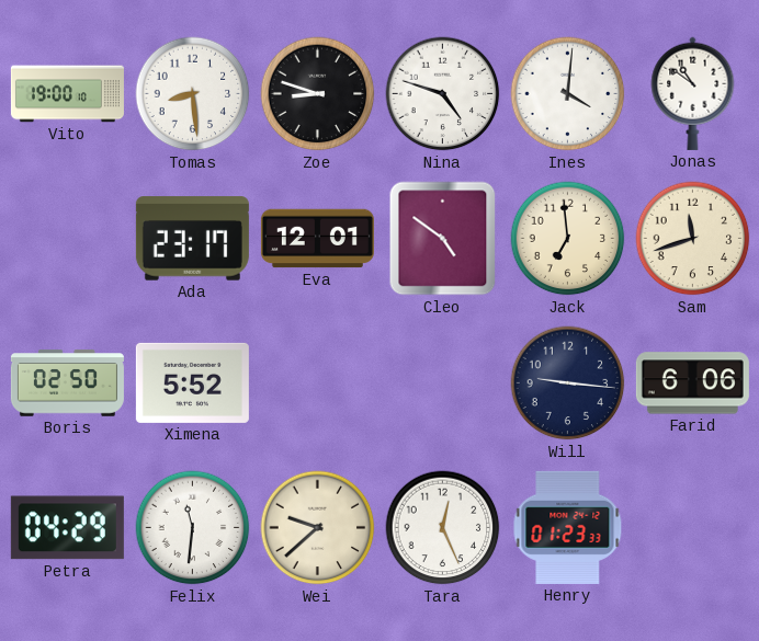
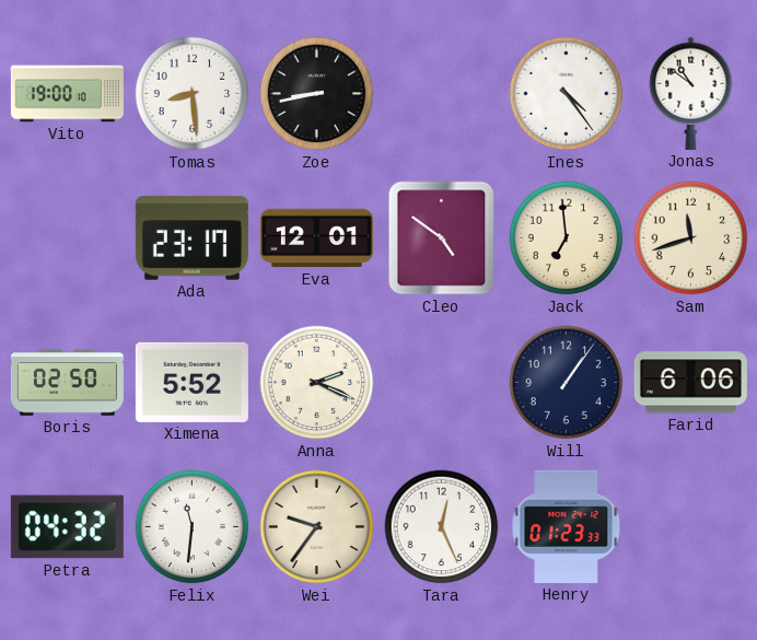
Zoe: 8:48 -> 8:43 (317, 94)
Nina: 4:48 -> none (443, 94)
Ines: 4:01 -> 4:24 (567, 94)
Anna: none -> 2:19 (317, 383)
Will: 9:16 -> 1:06 (567, 383)
Petra: 04:29 -> 04:32 (67, 527)
Wei: 9:38 -> 9:36 (317, 527)
